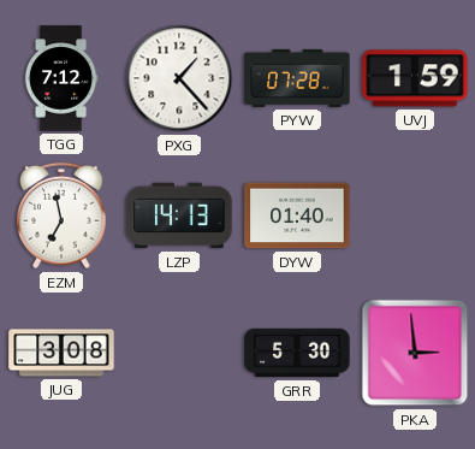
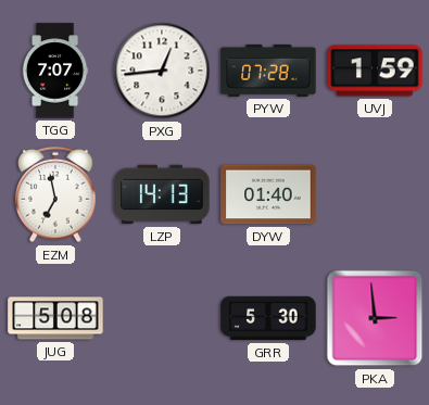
TGG: 7:12 -> 7:07 (55, 71)
PXG: 1:23 -> 12:44 (162, 71)
JUG: 3:08 -> 5:08 (55, 318)
